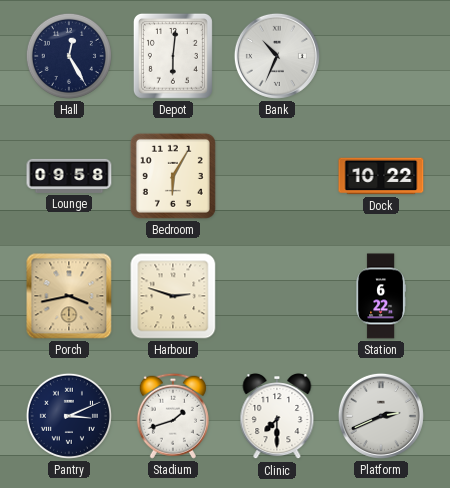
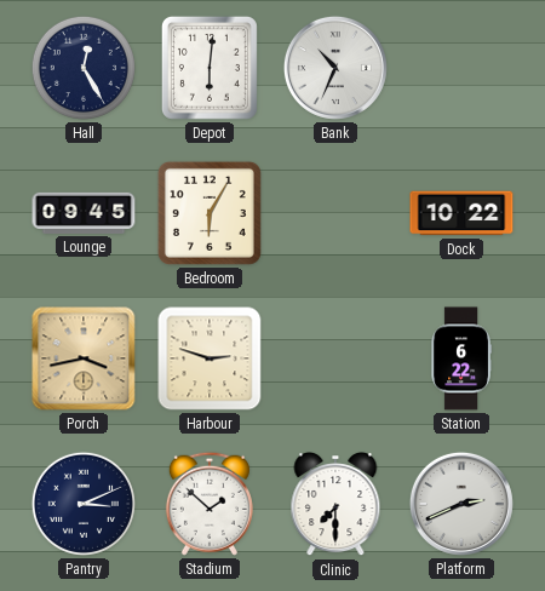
Lounge: 09:58 -> 09:45 (84, 213)
Stadium: 1:42 -> 1:52 (210, 504)
